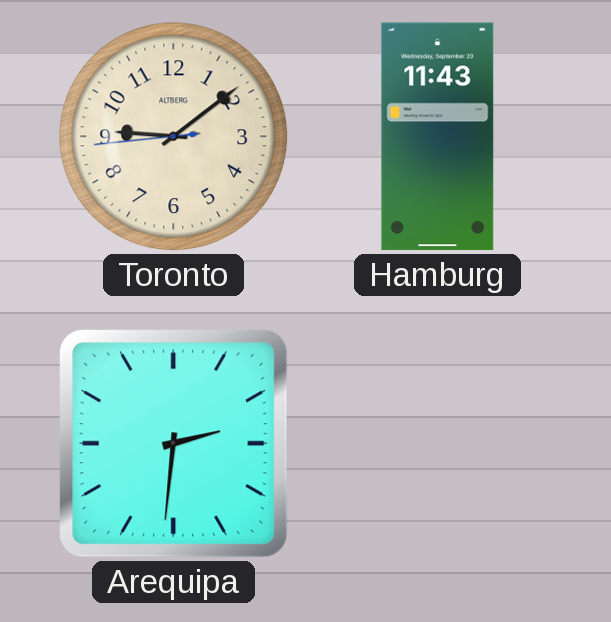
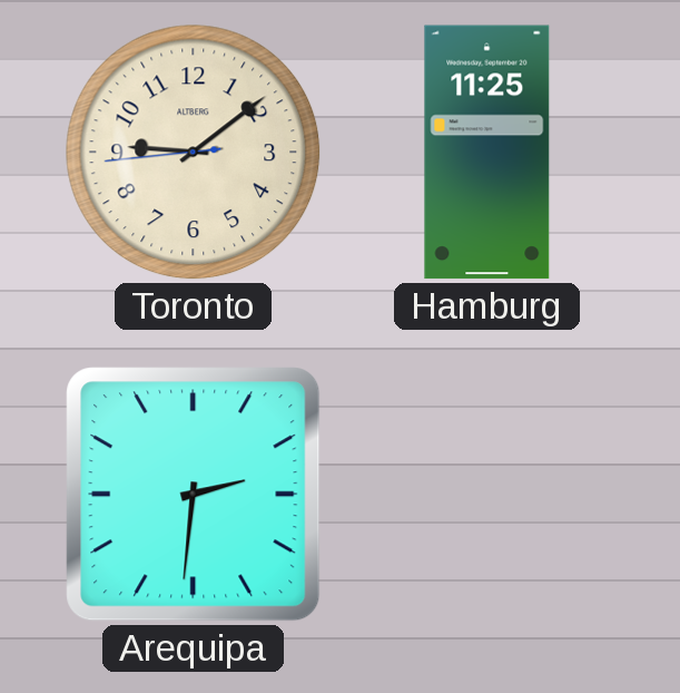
Hamburg: 11:43 -> 11:25 (487, 153)
